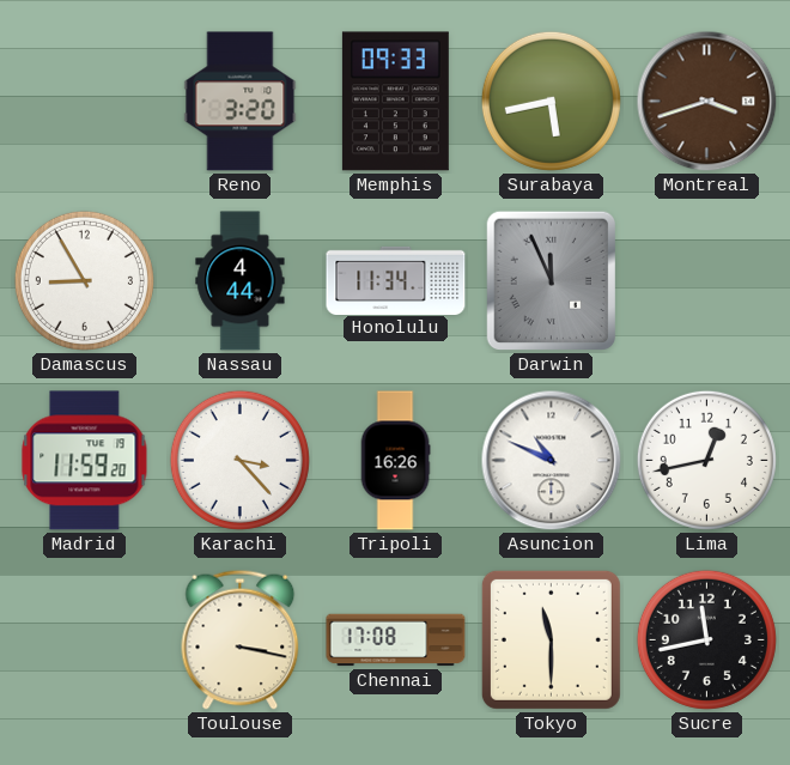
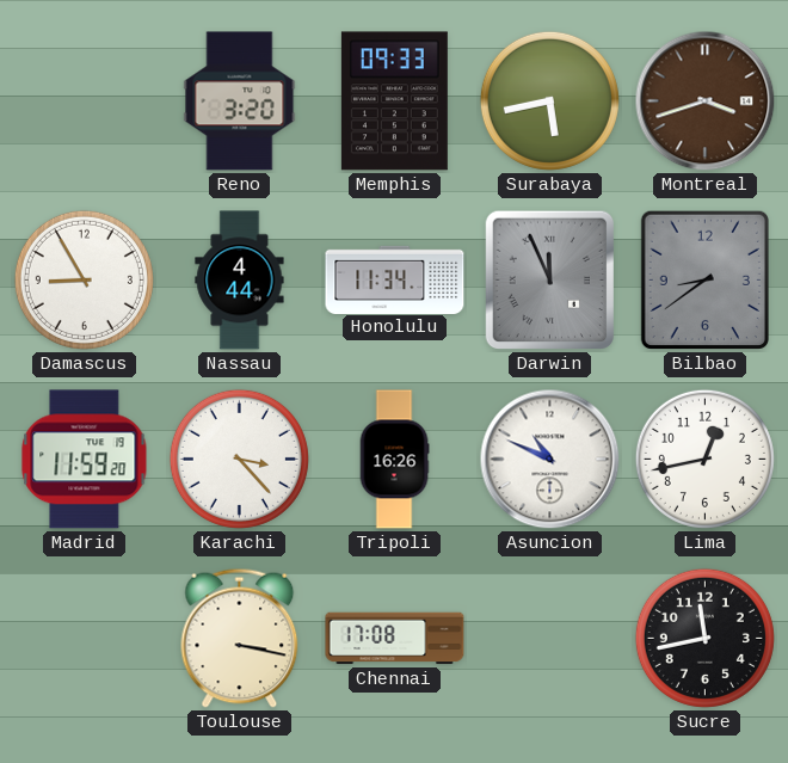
Bilbao: none -> 8:39 (704, 279)
Tokyo: 11:30 -> none (551, 639)
